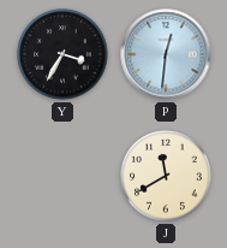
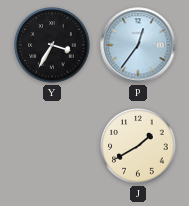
P: 12:31 -> 12:36 (138, 45)
J: 11:40 -> 1:40 (138, 146)
